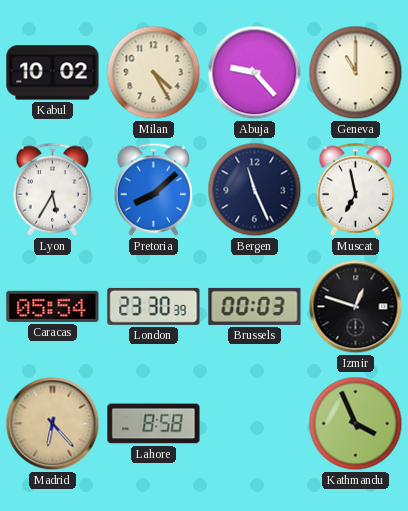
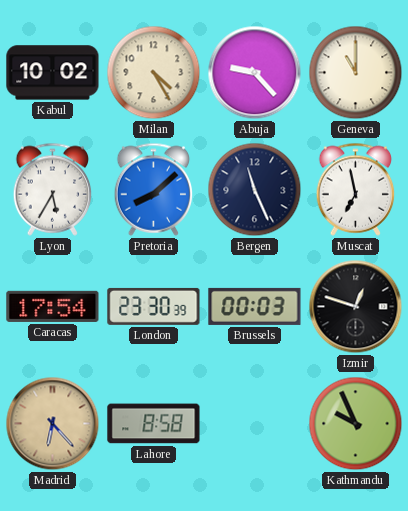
Caracas: 05:54 -> 17:54 (53, 306)
Kathmandu: 3:56 -> 9:56 (356, 424)
